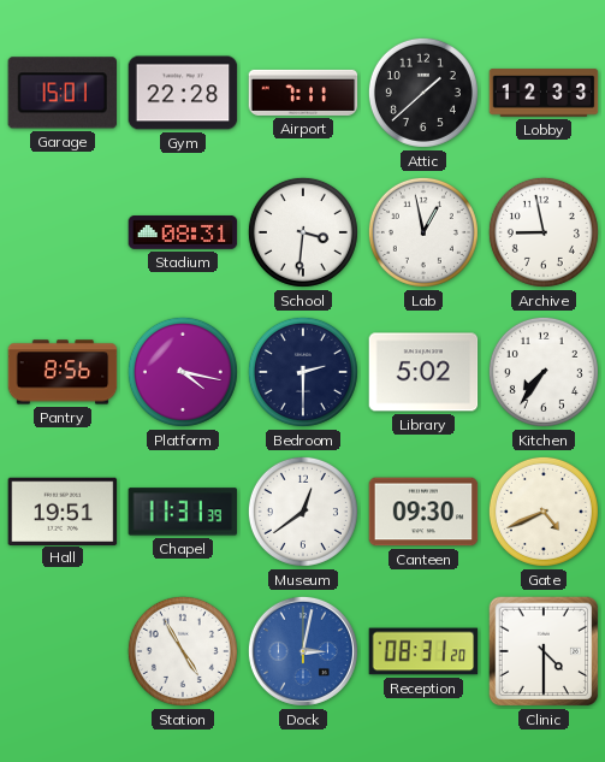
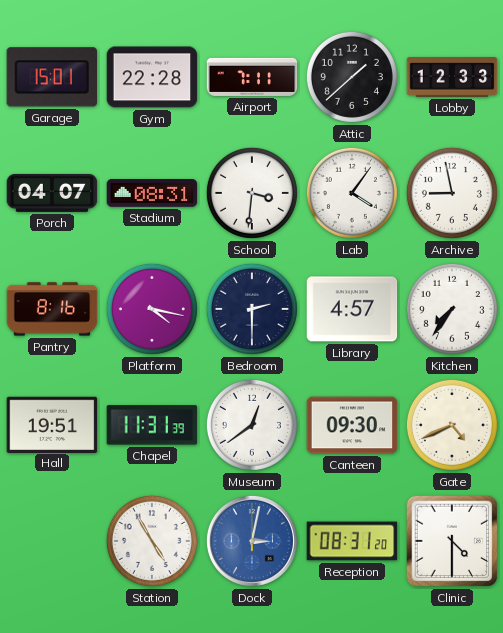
Porch: none -> 04:07 (52, 193)
Lab: 12:58 -> 4:06 (352, 193)
Pantry: 8:56 -> 8:16 (52, 309)
Library: 5:02 -> 4:57 (352, 309)
